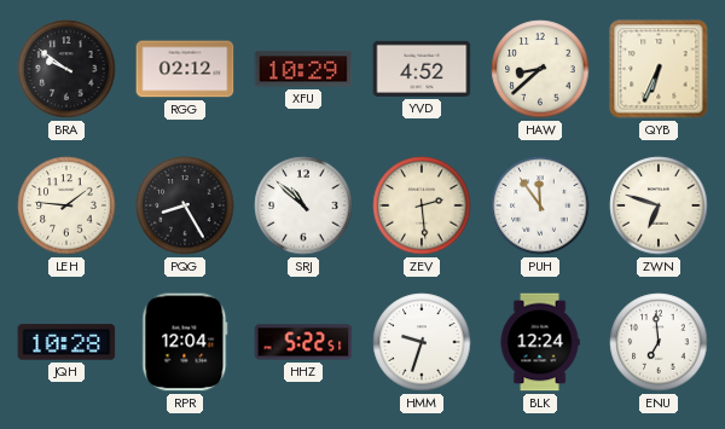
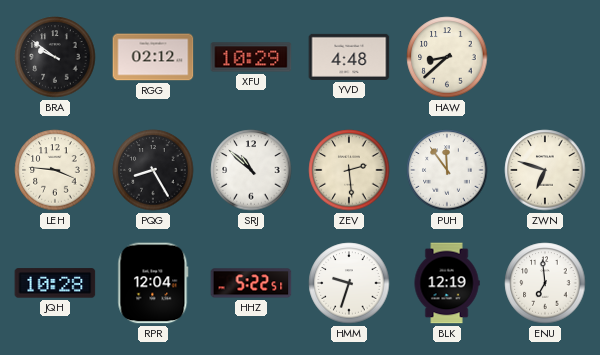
YVD: 4:52 -> 4:48 (349, 57)
QYB: 6:34 -> none (659, 69)
LEH: 1:46 -> 3:46 (55, 170)
BLK: 12:24 -> 12:19 (447, 283)
